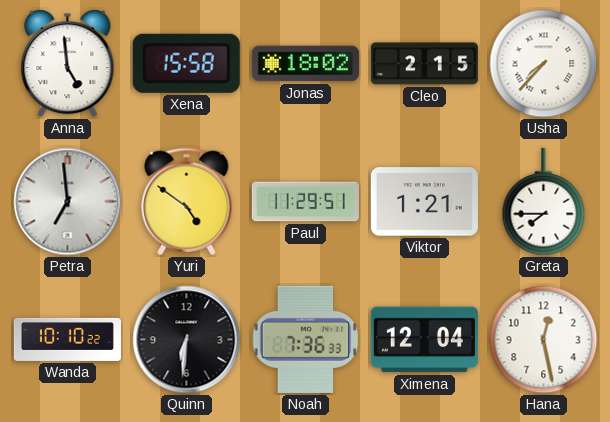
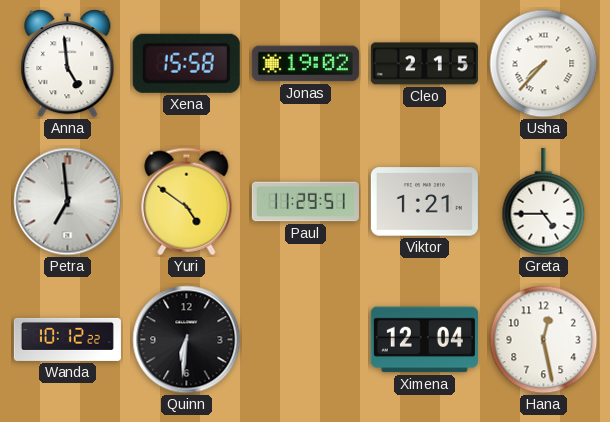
Jonas: 18:02 -> 19:02 (305, 64)
Greta: 7:45 -> 4:45 (544, 202)
Wanda: 10:10 -> 10:12 (67, 339)
Noah: 7:36 -> none (306, 339)
